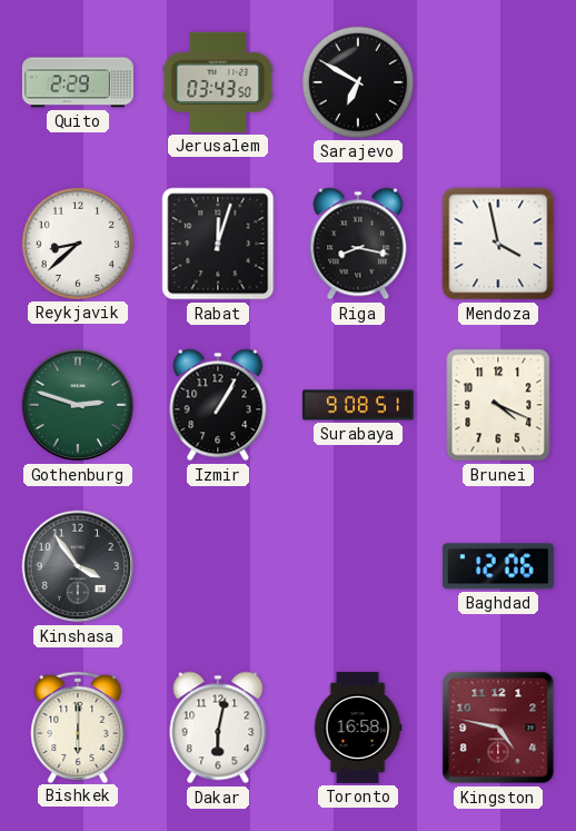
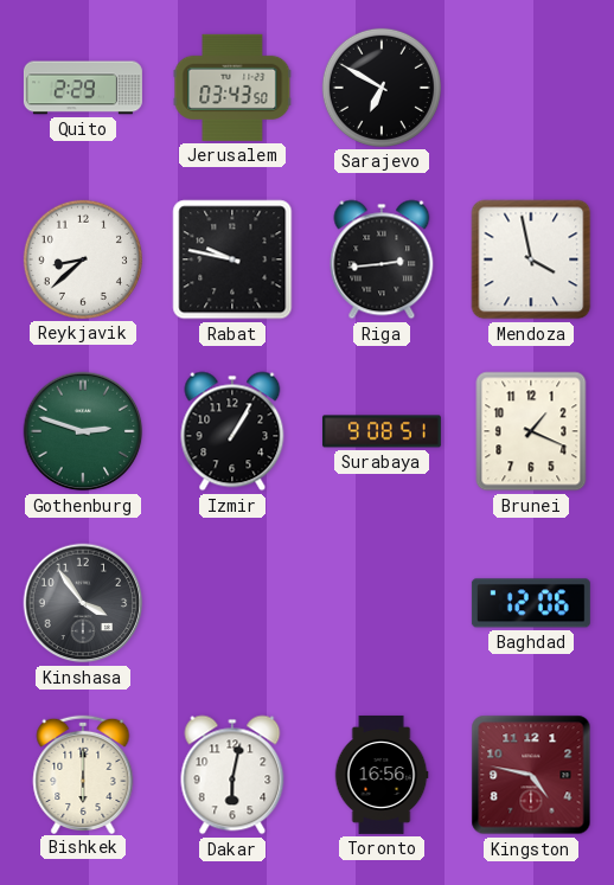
Rabat: 12:03 -> 9:47 (232, 259)
Riga: 8:17 -> 2:44 (382, 259)
Brunei: 4:19 -> 1:19 (531, 431)
Toronto: 16:58 -> 16:56 (382, 775)
